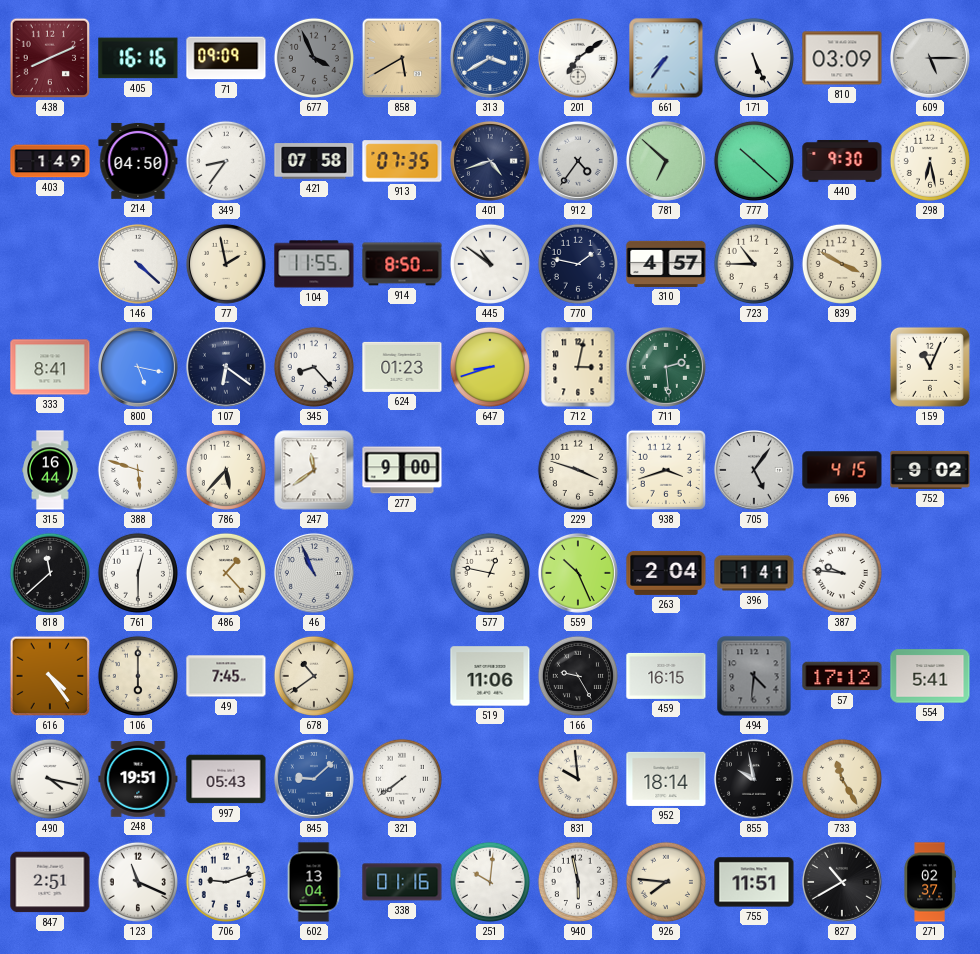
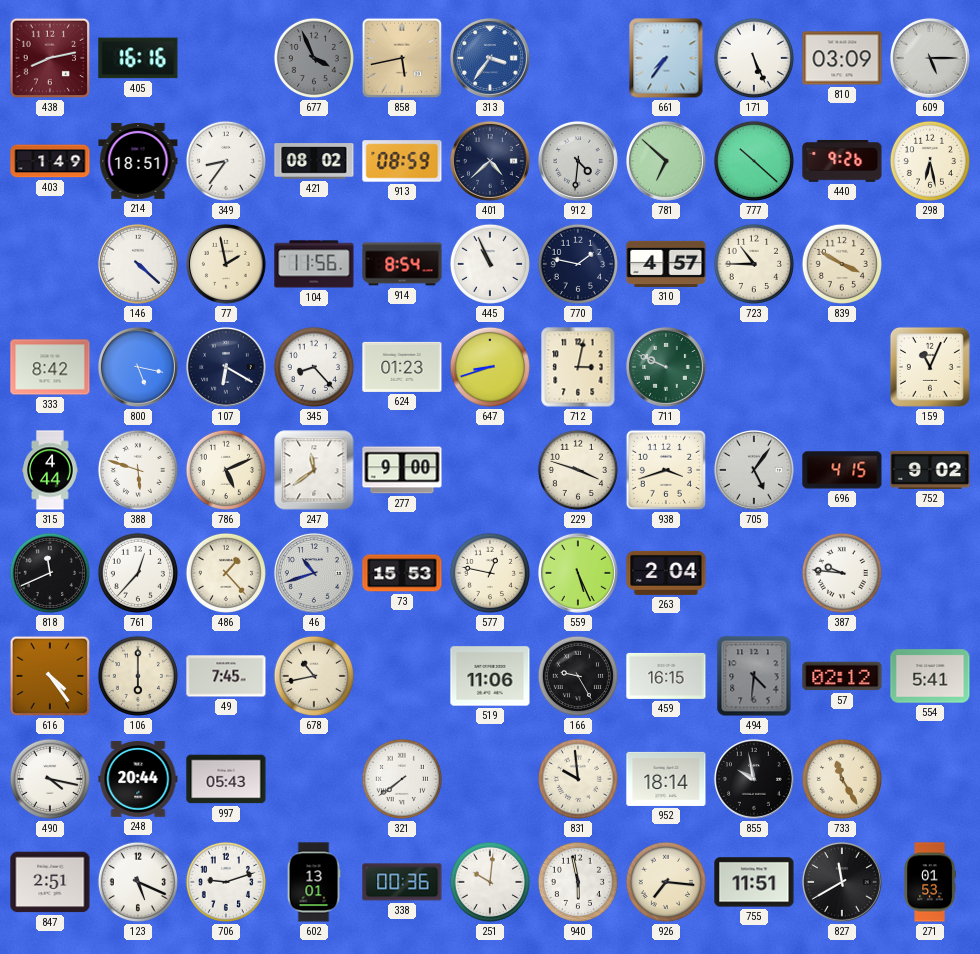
438: 8:11 -> 8:13 (50, 58)
71: 09:09 -> none (226, 58)
858: 5:40 -> 5:43 (402, 58)
313: 3:40 -> 3:36 (490, 58)
201: 7:09 -> none (578, 58)
214: 04:50 -> 18:51 (138, 161)
421: 07:58 -> 08:02 (314, 161)
913: 07:35 -> 08:59 (402, 161)
401: 4:42 -> 4:38 (490, 161)
912: 4:36 -> 4:31 (578, 161)
440: 9:30 -> 9:26 (842, 162)
104: 11:55 -> 11:56 (314, 264)
914: 8:50 -> 8:54 (402, 264)
445: 10:51 -> 10:56 (490, 264)
333: 8:41 -> 8:42 (50, 367)
107: 6:21 -> 6:20 (226, 367)
711: 2:29 -> 9:49 (666, 367)
315: 16:44 -> 4:44 (50, 470)
786: 5:37 -> 5:11 (226, 470)
818: 11:38 -> 11:41 (50, 573)
761: 12:30 -> 12:37 (138, 573)
46: 10:56 -> 10:42 (314, 573)
73: none -> 15:53 (402, 573)
559: 10:26 -> 5:26 (578, 573)
396: 1:41 -> none (754, 573)
678: 10:39 -> 10:43 (314, 676)
57: 17:12 -> 02:12 (842, 676)
248: 19:51 -> 20:44 (138, 779)
845: 9:08 -> none (314, 779)
123: 11:19 -> 5:19 (138, 882)
602: 13:04 -> 13:01 (314, 882)
338: 01:16 -> 00:36 (402, 882)
926: 7:46 -> 7:16 (666, 882)
827: 10:40 -> 11:40 (842, 882)
271: 02:37 -> 01:53 (930, 882)
